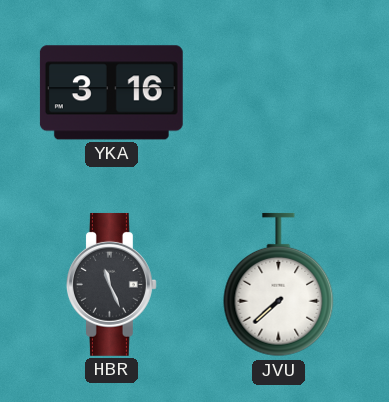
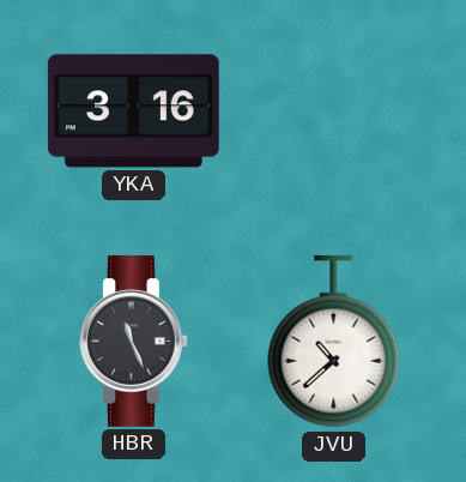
JVU: 7:38 -> 10:38 (334, 342)
